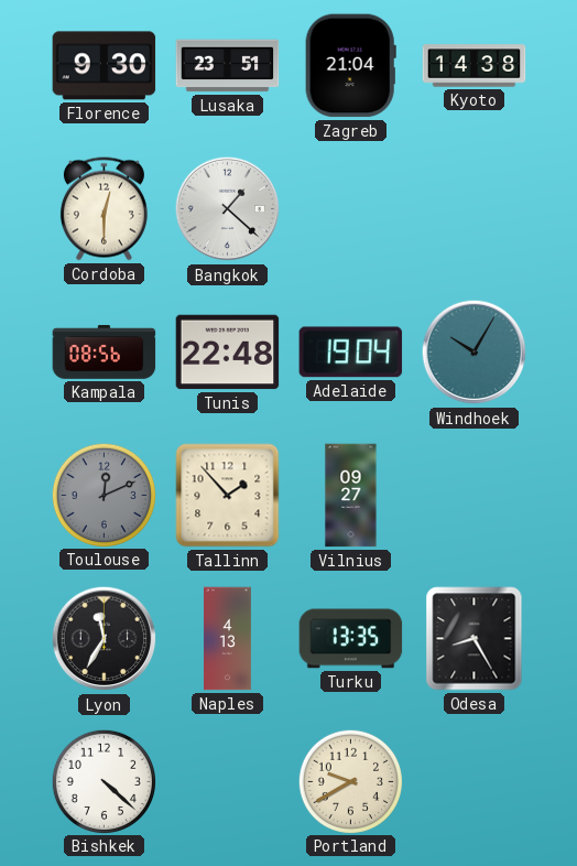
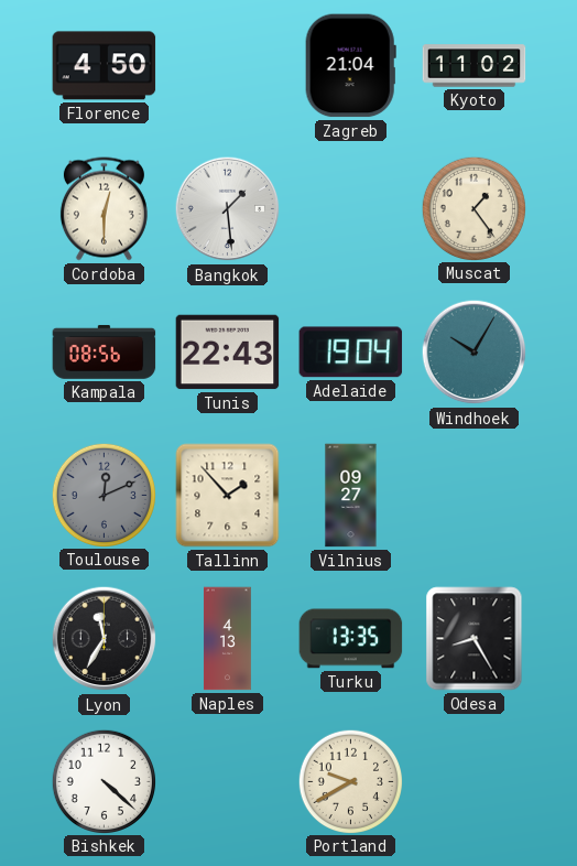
Florence: 9:30 -> 4:50 (105, 66)
Lusaka: 23:51 -> none (228, 66)
Kyoto: 14:38 -> 11:02 (475, 66)
Bangkok: 1:22 -> 1:29 (228, 209)
Muscat: none -> 1:24 (473, 208)
Tunis: 22:48 -> 22:43 (228, 353)
